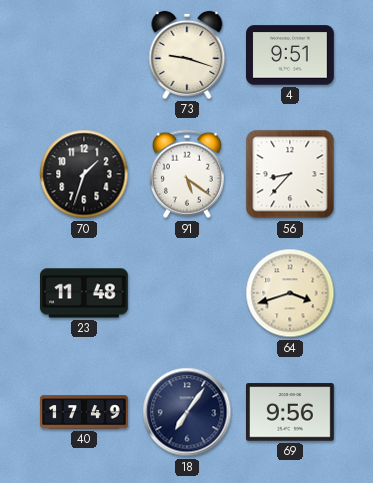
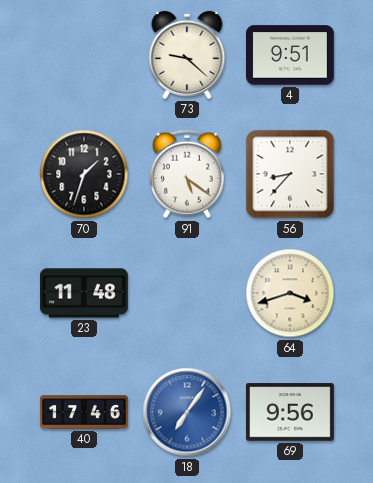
73: 9:18 -> 9:22 (187, 55)
40: 17:49 -> 17:46 (84, 412)
18 dial: navy -> blue (187, 412)
